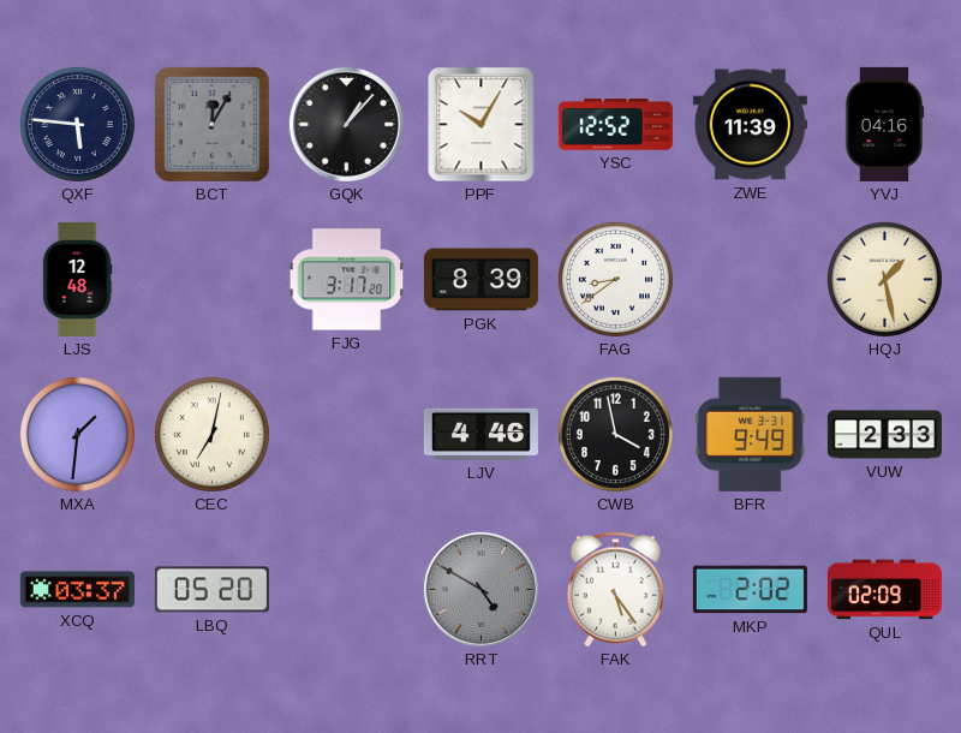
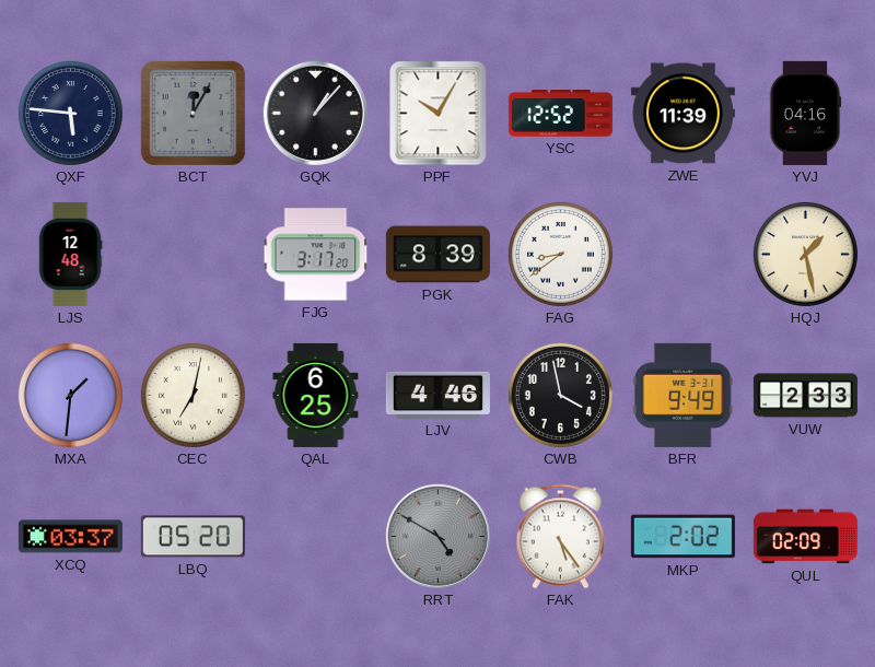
QAL: none -> 6:25 (316, 395)
